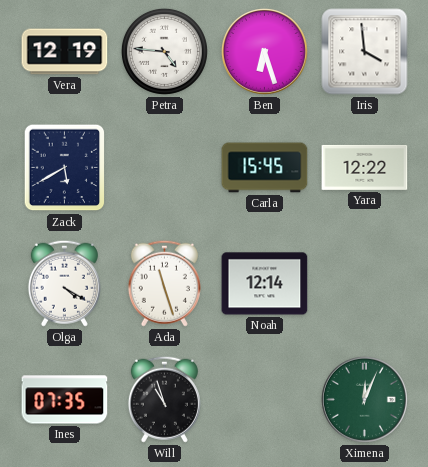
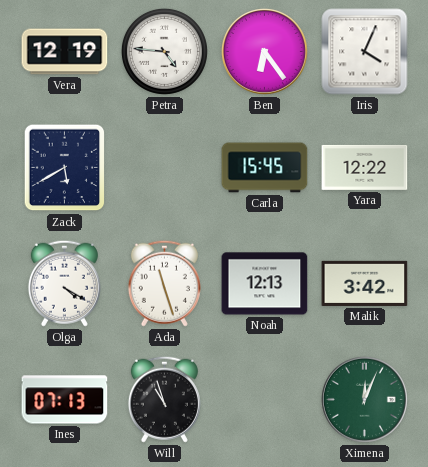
Ben: 6:27 -> 6:24 (264, 51)
Iris: 3:59 -> 4:04 (365, 52)
Noah: 12:14 -> 12:13 (265, 284)
Malik: none -> 3:42 (365, 283)
Ines: 07:35 -> 07:13 (65, 400)
